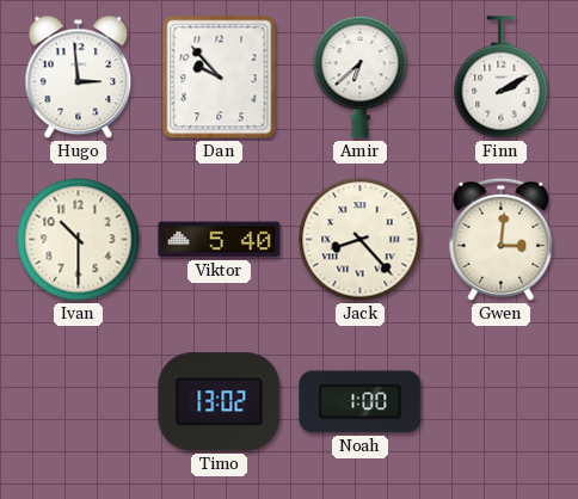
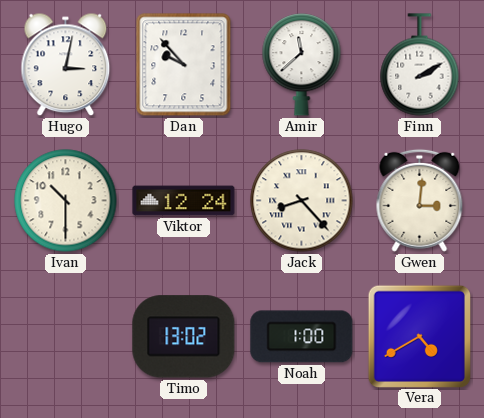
Hugo: 2:59 -> 3:02 (66, 65)
Amir: 6:38 -> 11:38 (302, 65)
Viktor: 5:40 -> 12:24 (184, 201)
Vera: none -> 4:40 (419, 336)
